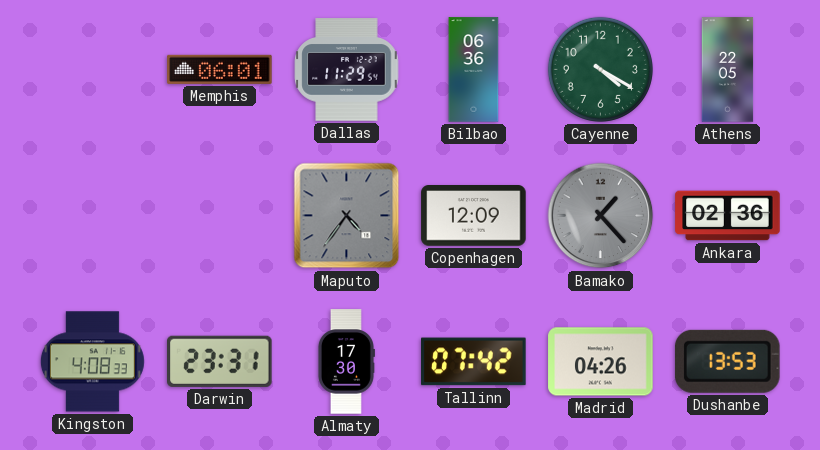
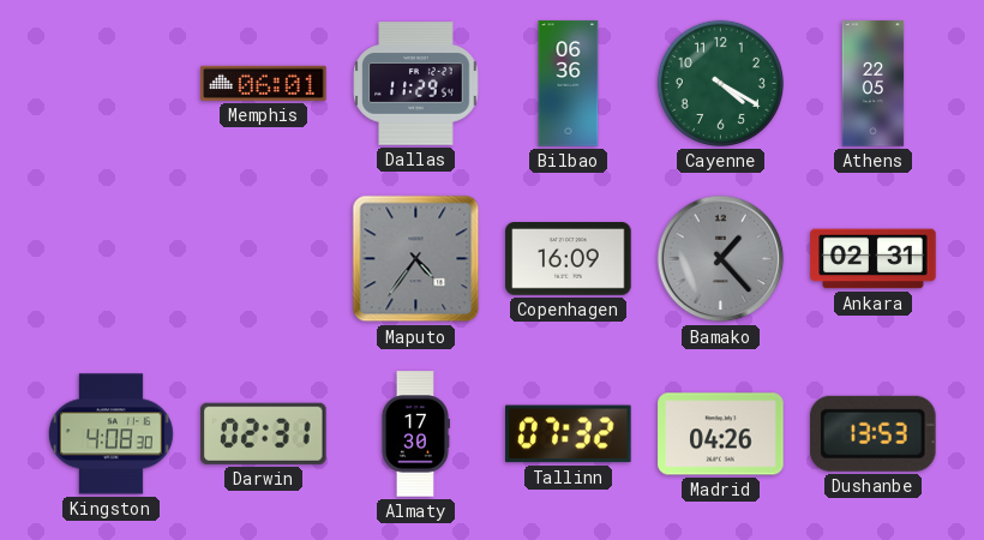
Copenhagen: 12:09 -> 16:09 (569, 259)
Ankara: 02:36 -> 02:31 (874, 259)
Kingston: 4:08:33 -> 4:08:30 (110, 434)
Darwin: 23:31 -> 02:31 (264, 433)
Tallinn: 07:42 -> 07:32 (569, 434)
